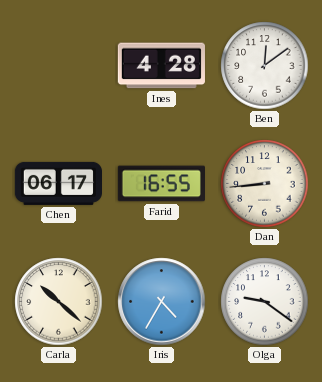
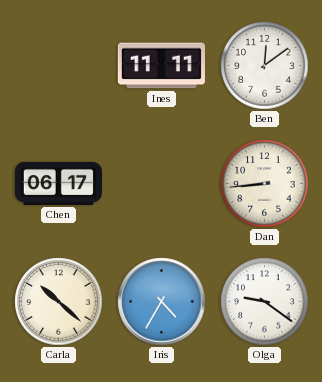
Ines: 4:28 -> 11:11 (161, 66)
Farid: 16:55 -> none (161, 184)
